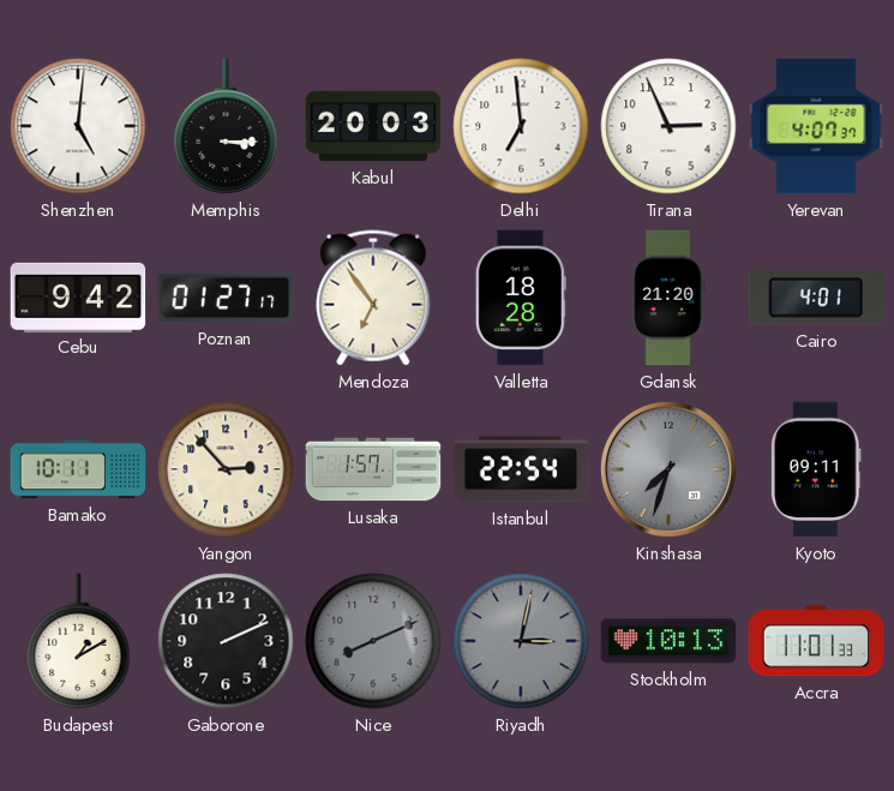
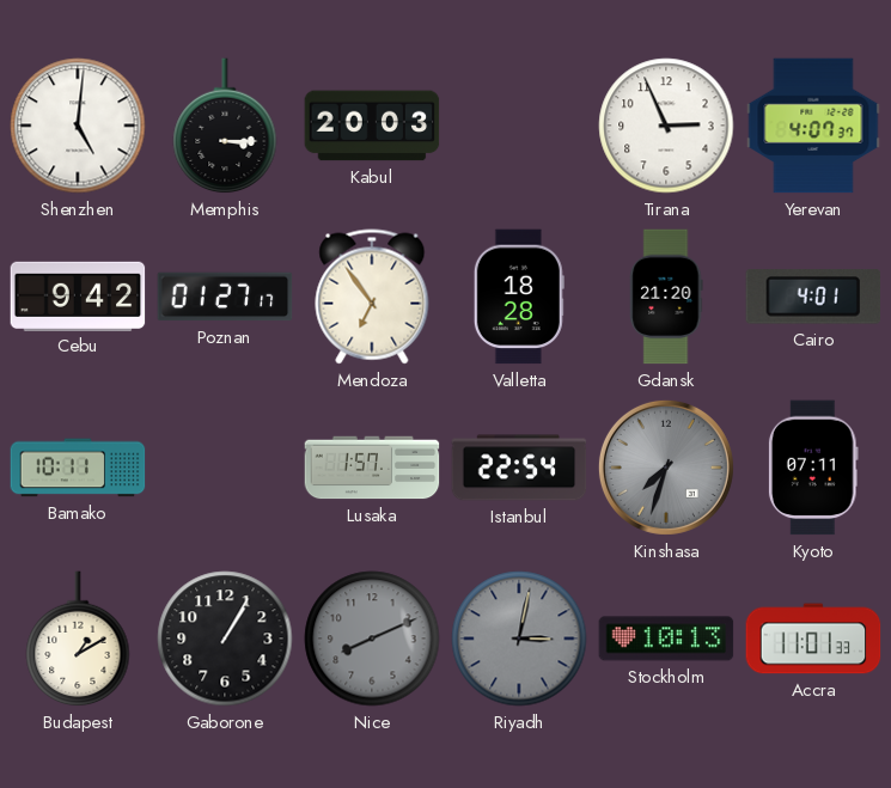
Delhi: 6:59 -> none (521, 126)
Yangon: 2:53 -> none (226, 469)
Kyoto: 09:11 -> 07:11 (813, 468)
Gaborone: 2:11 -> 1:05 (225, 639)
